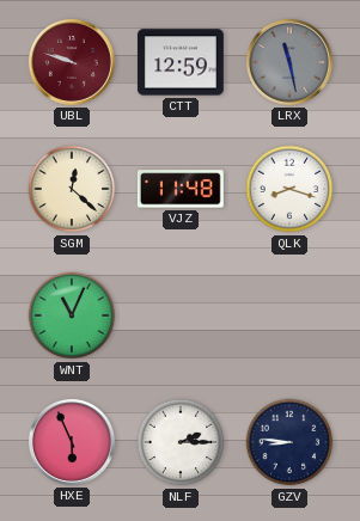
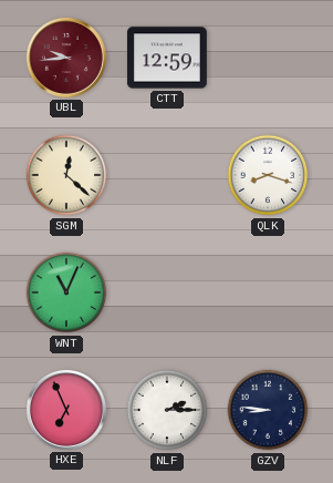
UBL: 9:48 -> 9:44 (66, 58)
LRX: 11:28 -> none (289, 62)
VJZ: 11:48 -> none (181, 189)
HXE: 5:56 -> 6:56 (66, 410)
